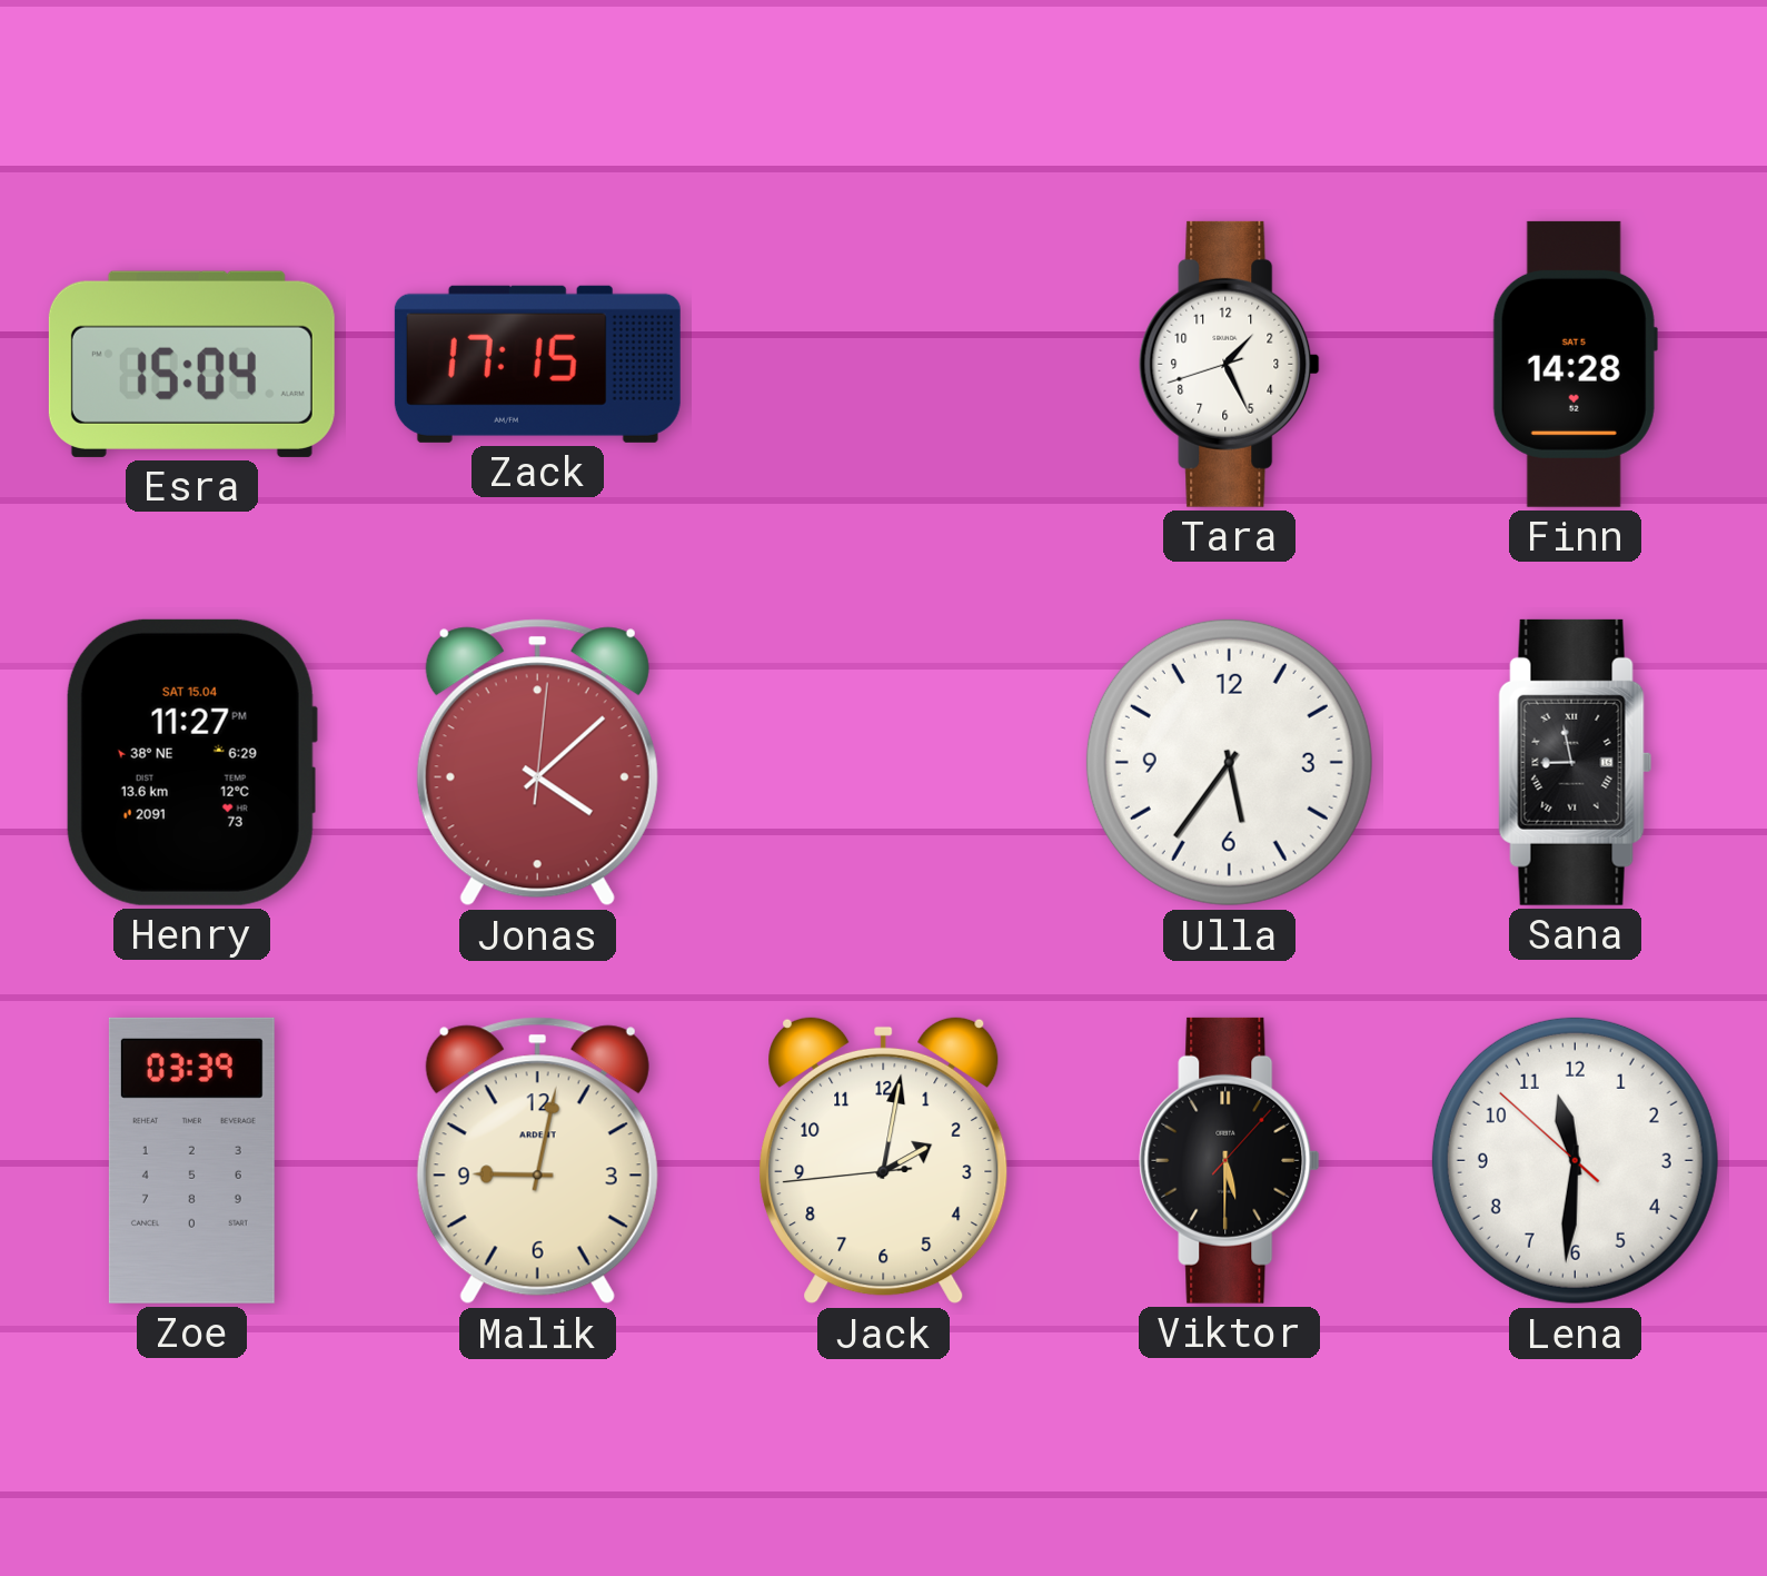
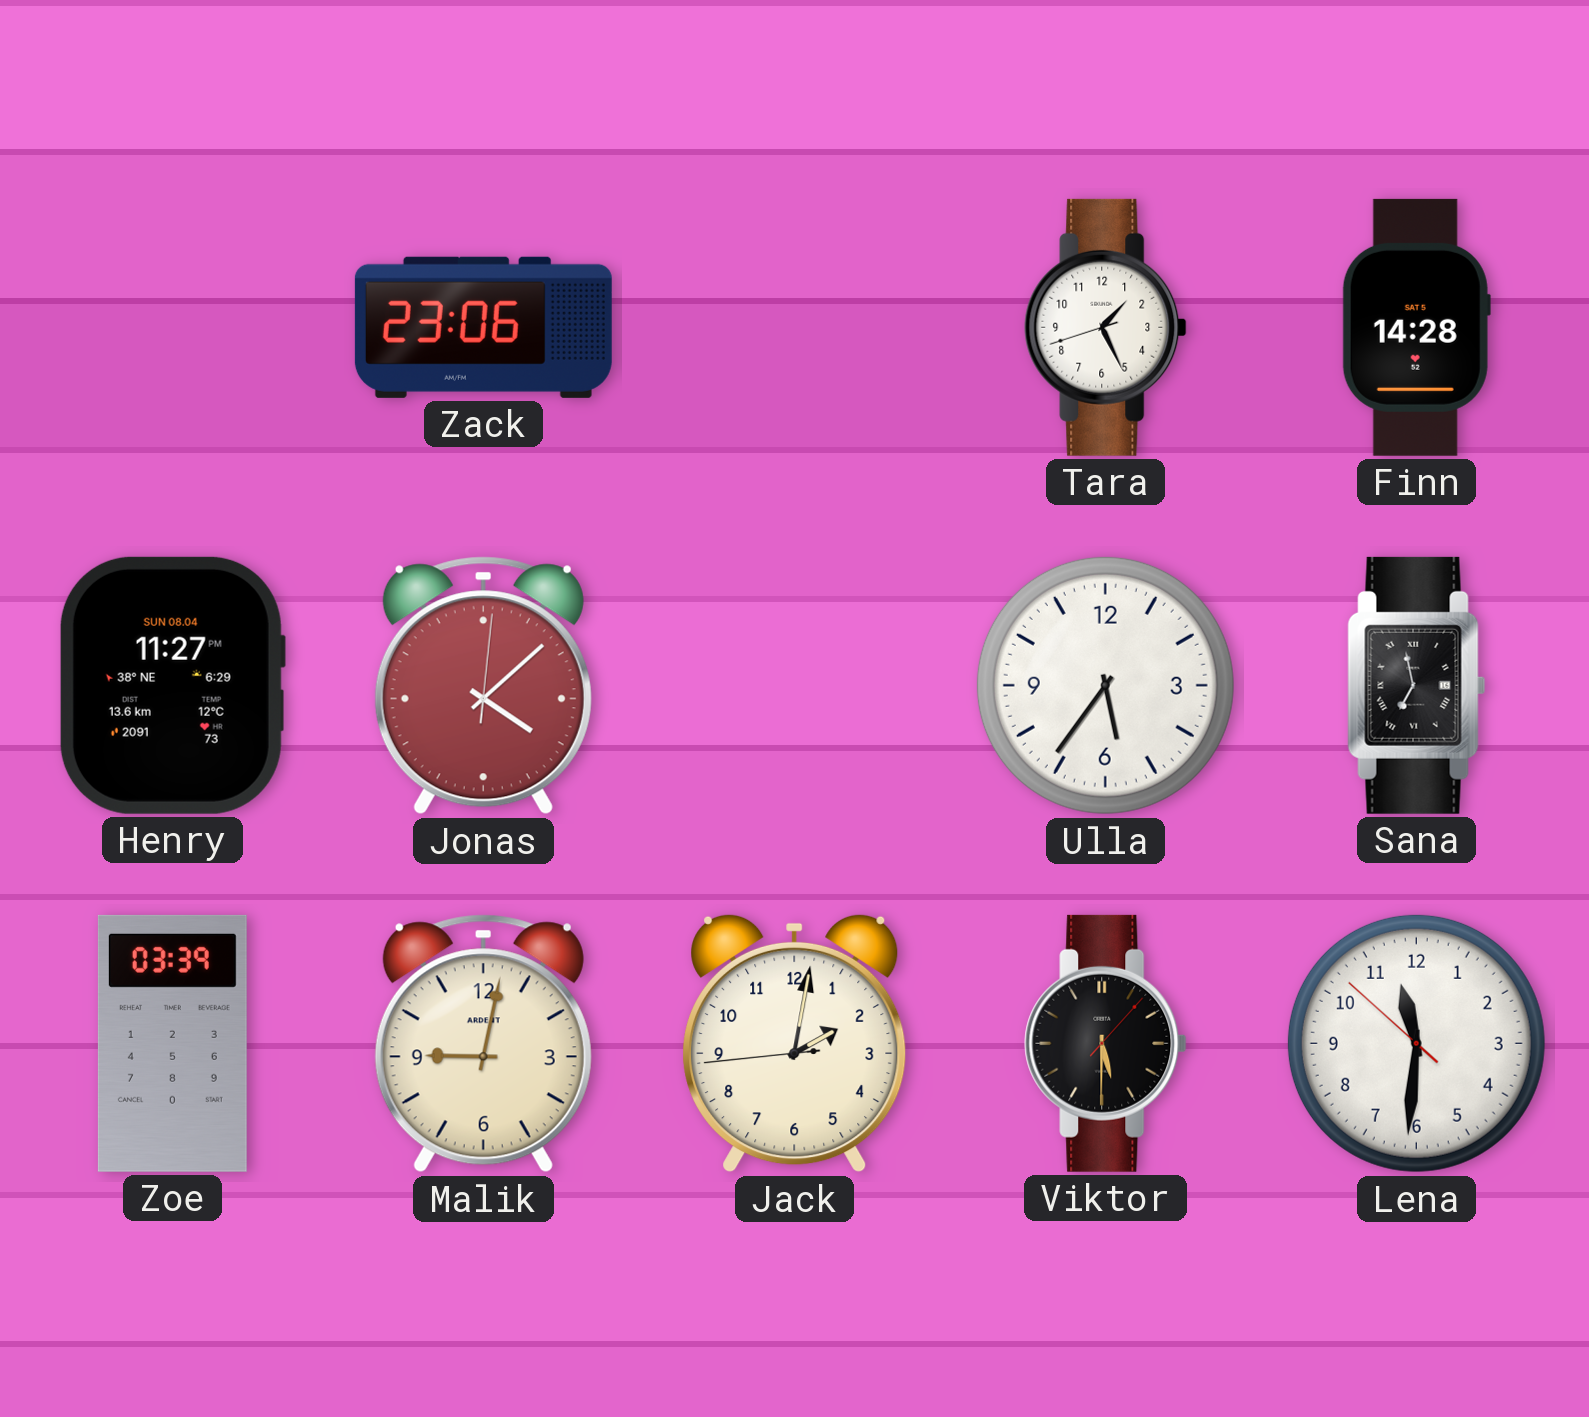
Esra: 15:04 -> none (191, 364)
Zack: 17:15 -> 23:06 (483, 327)
Henry date: SAT 15.04 -> SUN 08.04 (172, 685)
Sana: 8:58 -> 6:58 (1417, 685)
